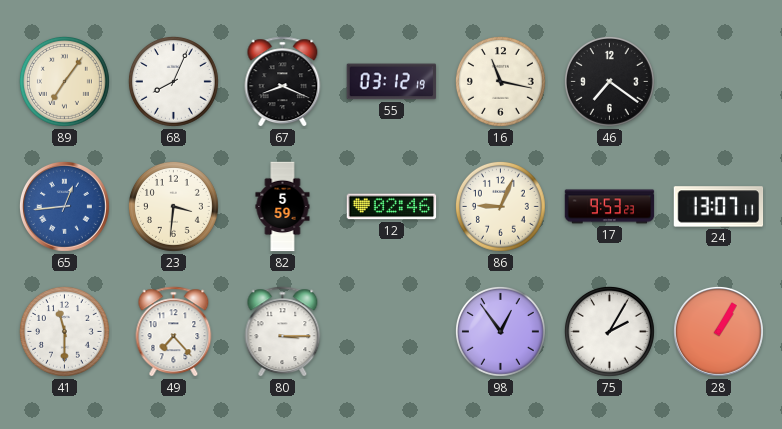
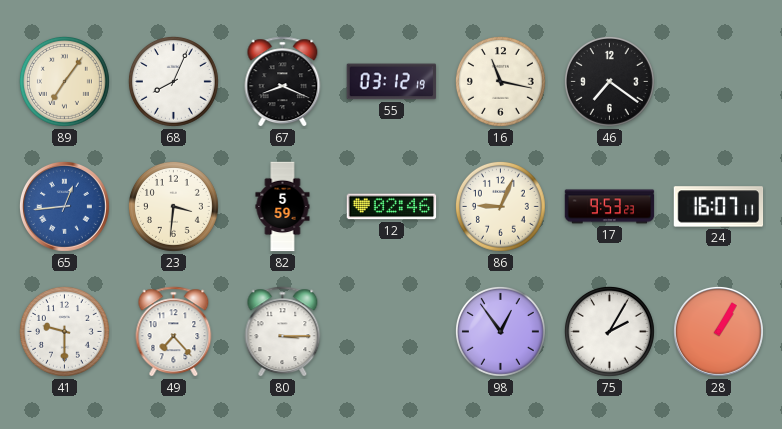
24: 13:07 -> 16:07 (719, 207)
41: 11:30 -> 9:30 (64, 331)
